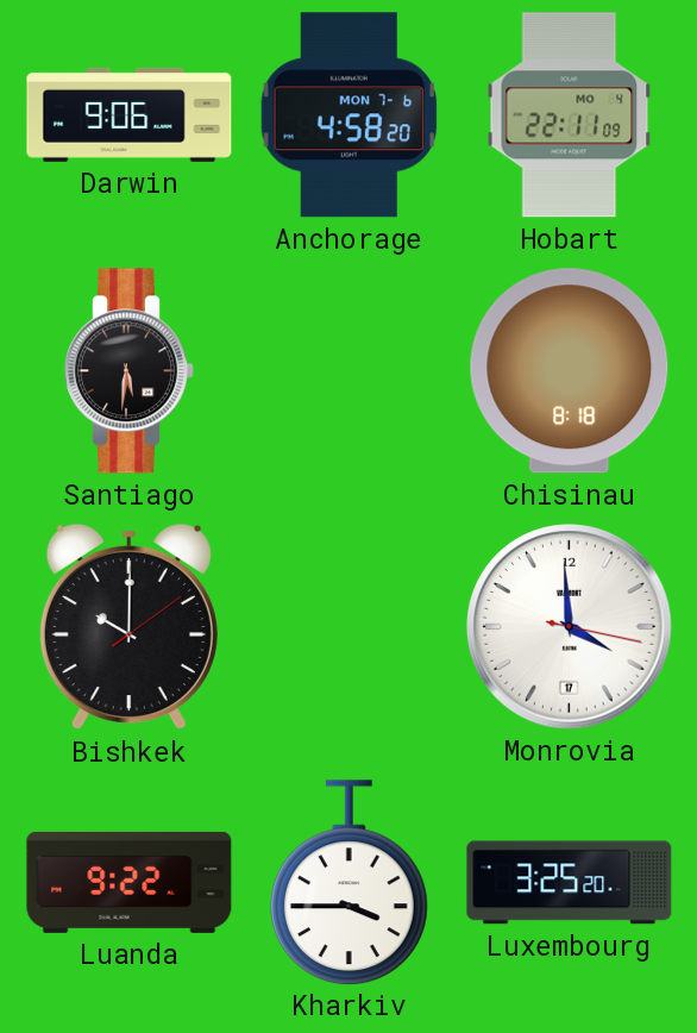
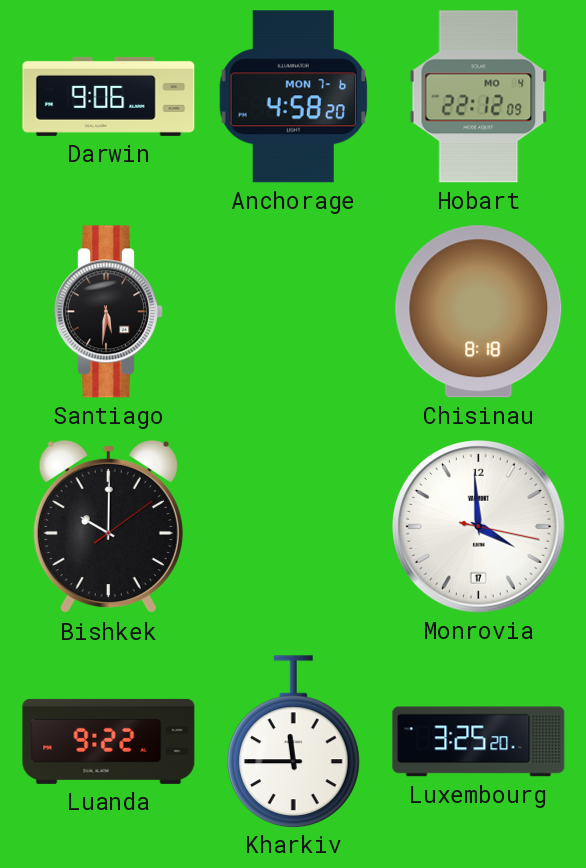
Hobart: 22:11 -> 22:12 (479, 97)
Kharkiv: 3:45 -> 11:45 (293, 741)
